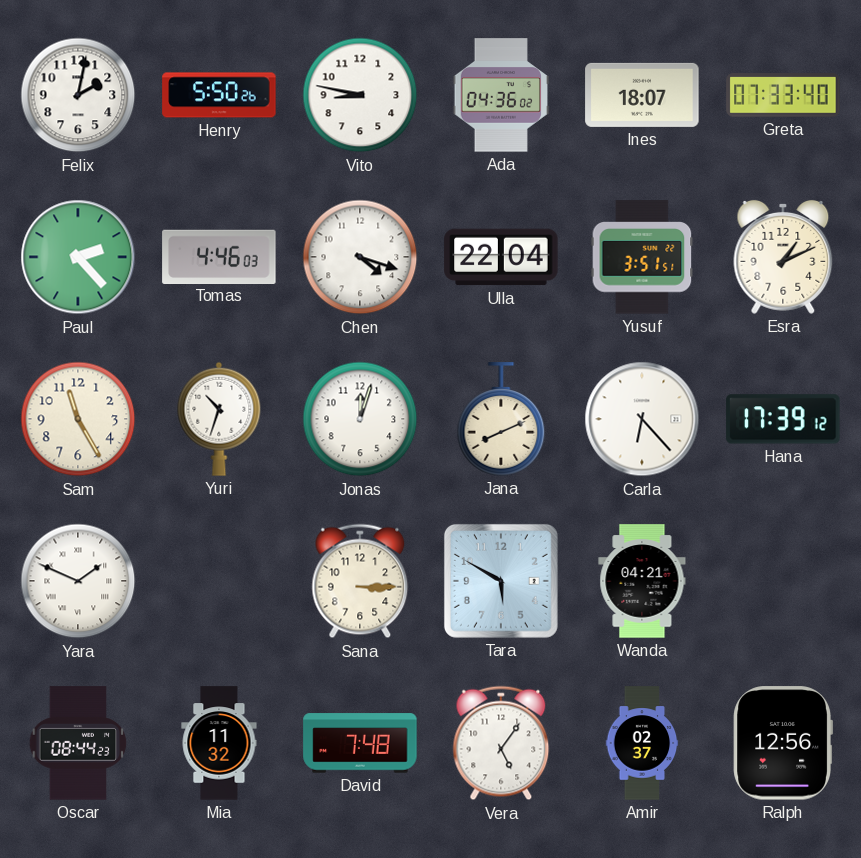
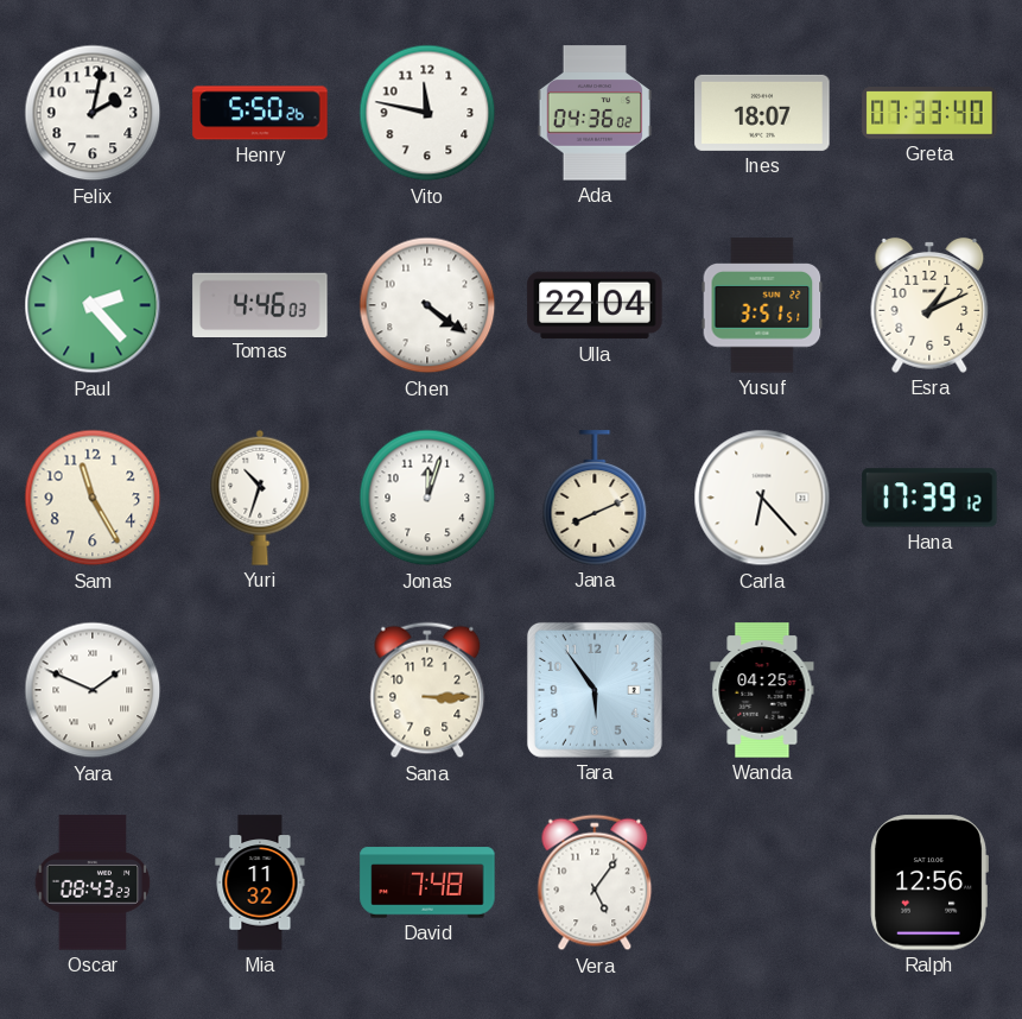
Vito: 8:47 -> 11:47 (427, 113)
Chen: 4:18 -> 4:21 (427, 305)
Tara: 5:50 -> 5:54 (595, 690)
Wanda: 04:21 -> 04:25 (762, 690)
Oscar: 08:44 -> 08:43 (93, 882)
Amir: 02:37 -> none (642, 743)
